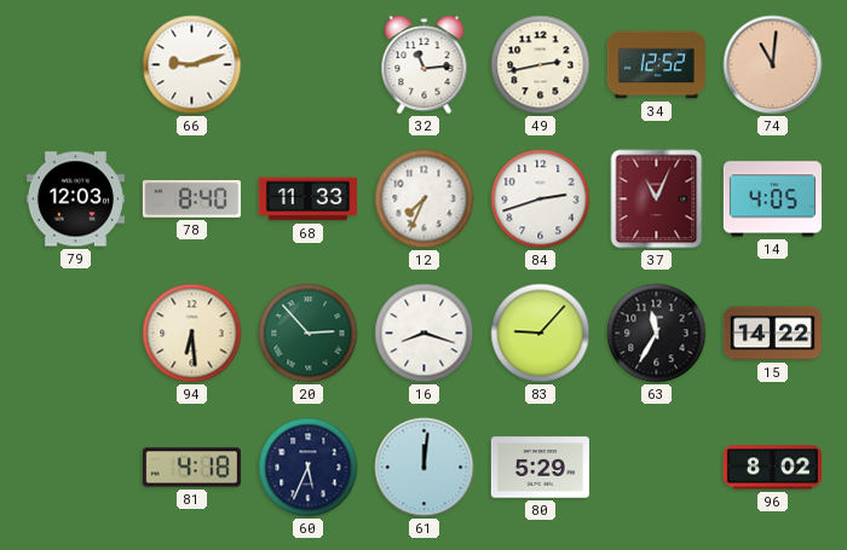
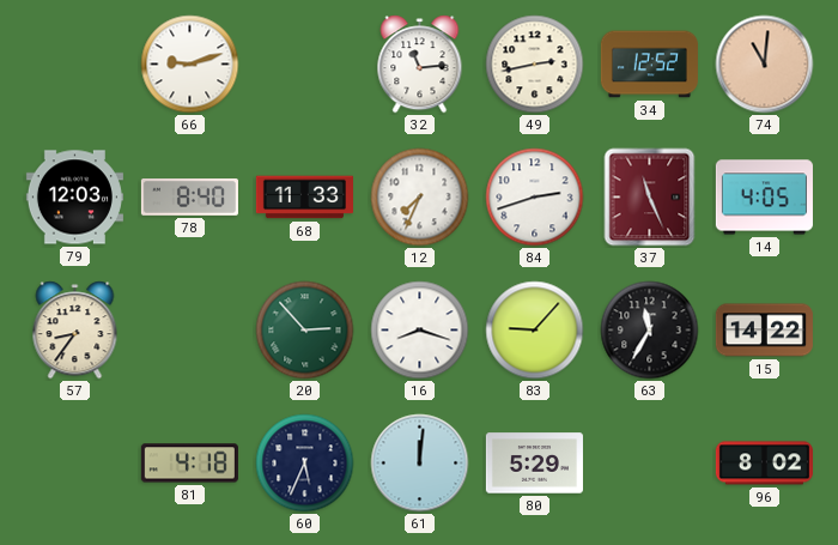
37: 11:04 -> 11:26 (650, 198)
57: none -> 8:36 (75, 331)
94: 6:29 -> none (192, 334)
